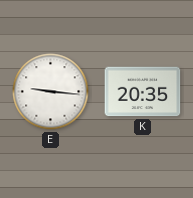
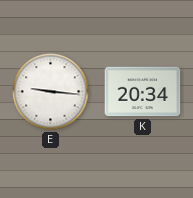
K: 20:35 -> 20:34 (143, 92)
